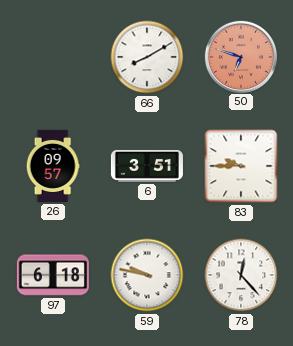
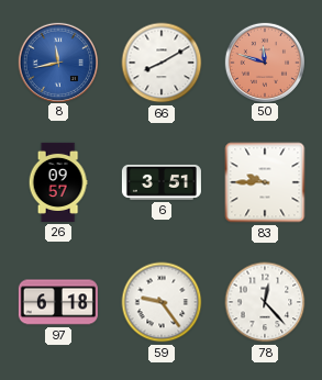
8: none -> 11:43 (57, 62)
50: 6:48 -> 11:48 (264, 62)
59: 9:47 -> 9:24 (162, 302)
